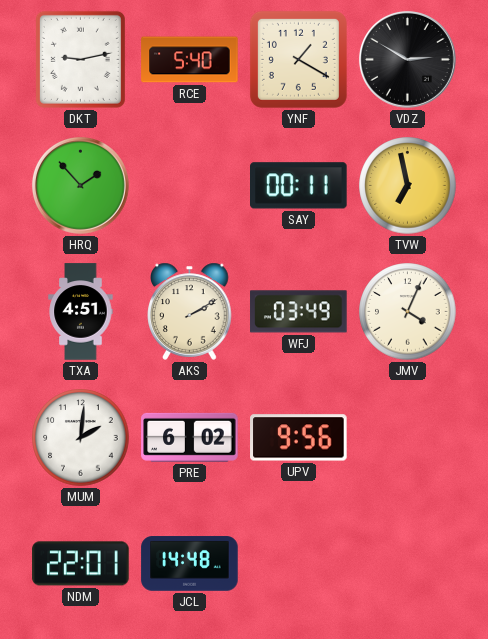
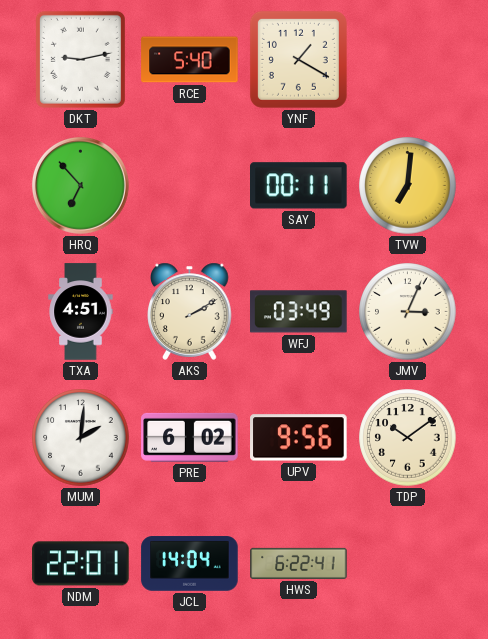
VDZ: 2:50 -> none (407, 59)
HRQ: 1:53 -> 6:53 (80, 185)
TVW: 6:58 -> 7:01 (408, 186)
JMV: 4:04 -> 3:04 (408, 312)
TDP: none -> 10:09 (408, 438)
JCL: 14:48 -> 14:04 (190, 564)
HWS: none -> 6:22 (299, 563)
